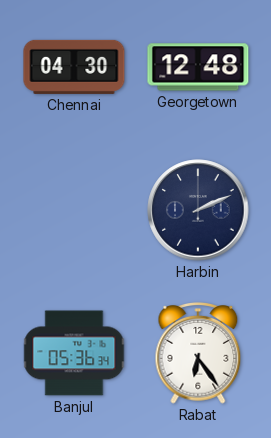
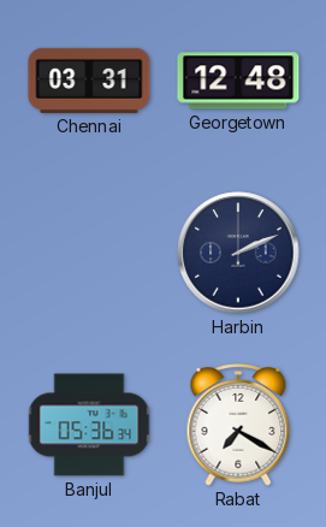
Chennai: 04:30 -> 03:31 (89, 81)
Rabat: 6:24 -> 7:20 (238, 426)
